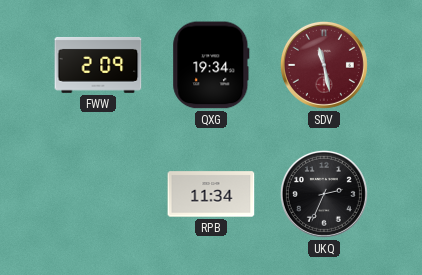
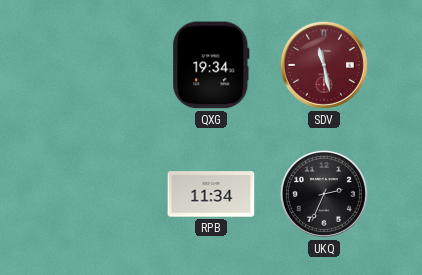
FWW: 2:09 -> none (98, 65)
